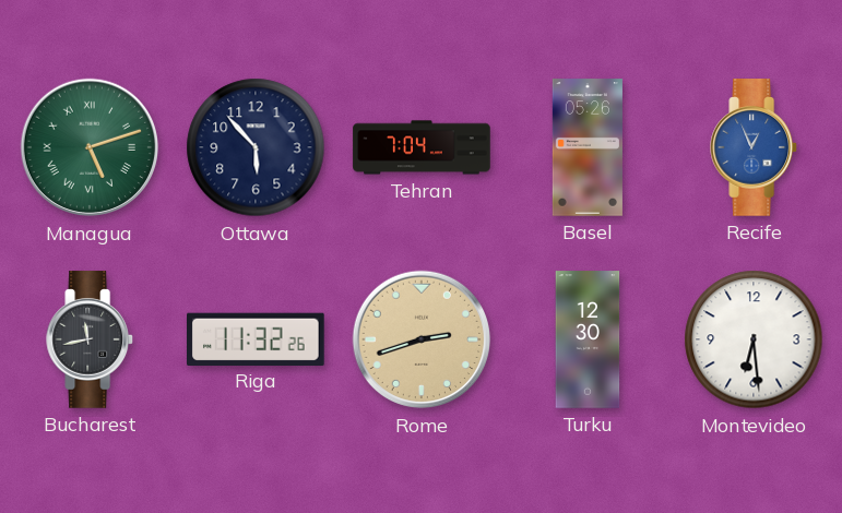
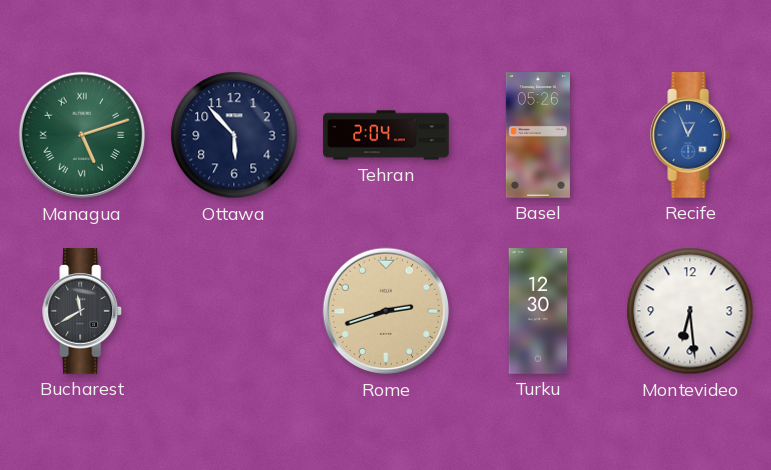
Tehran: 7:04 -> 2:04 (386, 135)
Bucharest: 11:43 -> 11:40 (83, 311)
Riga: 11:32 -> none (257, 338)
